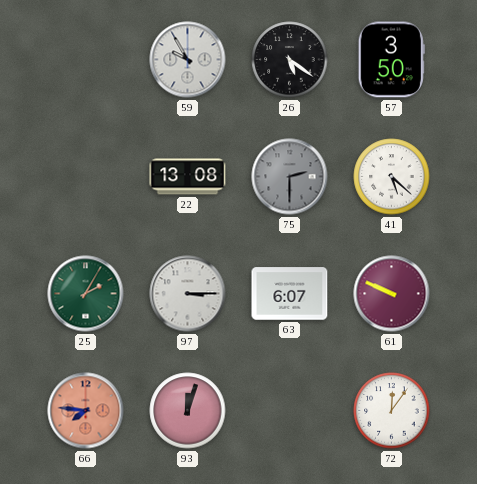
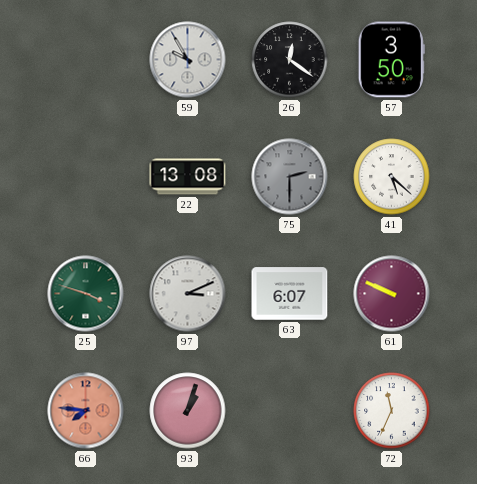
26: 5:21 -> 12:21 (290, 60)
25: 2:05 -> 3:48 (86, 294)
97: 3:15 -> 3:11 (188, 294)
93: 12:03 -> 1:03 (188, 411)
72: 12:06 -> 11:34 (392, 411)
